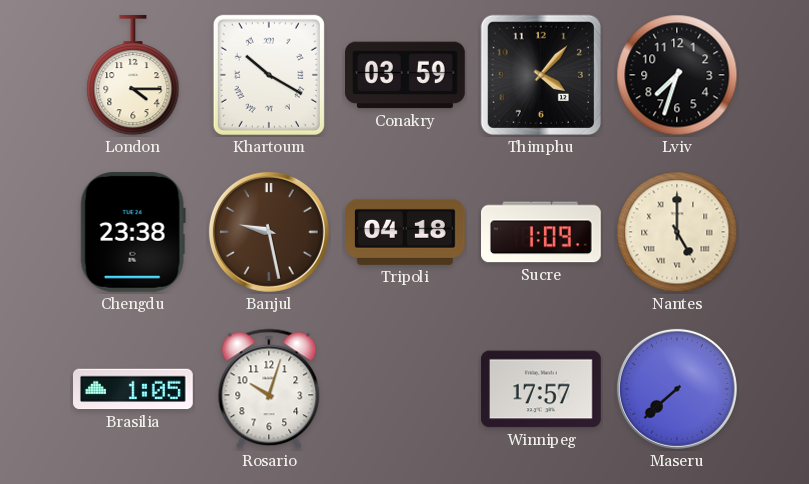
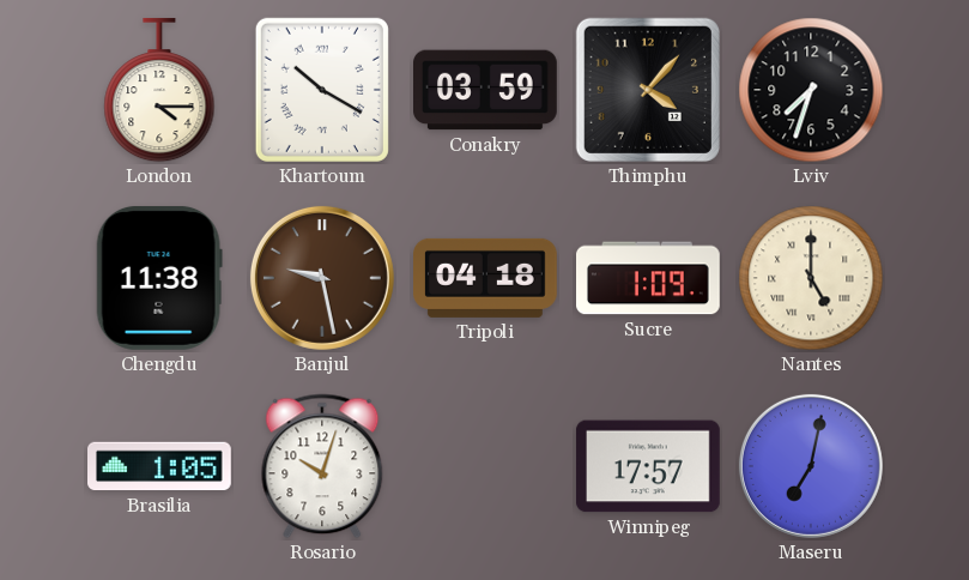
Chengdu: 23:38 -> 11:38 (159, 278)
Maseru: 7:38 -> 7:02 (811, 466)
